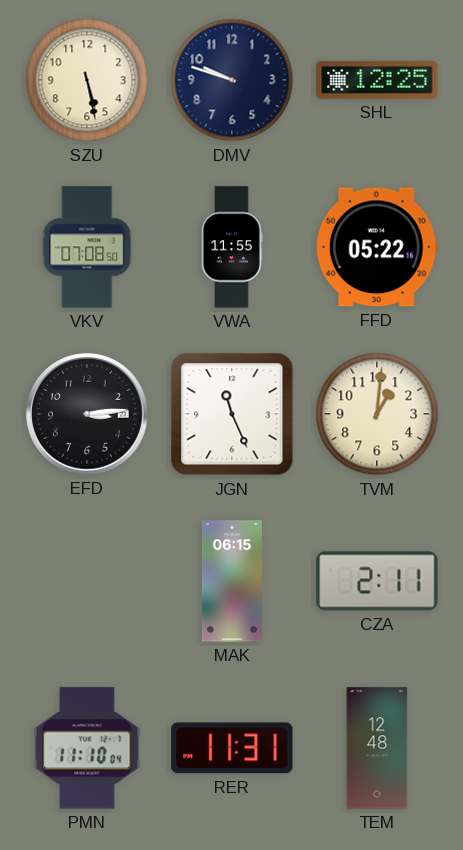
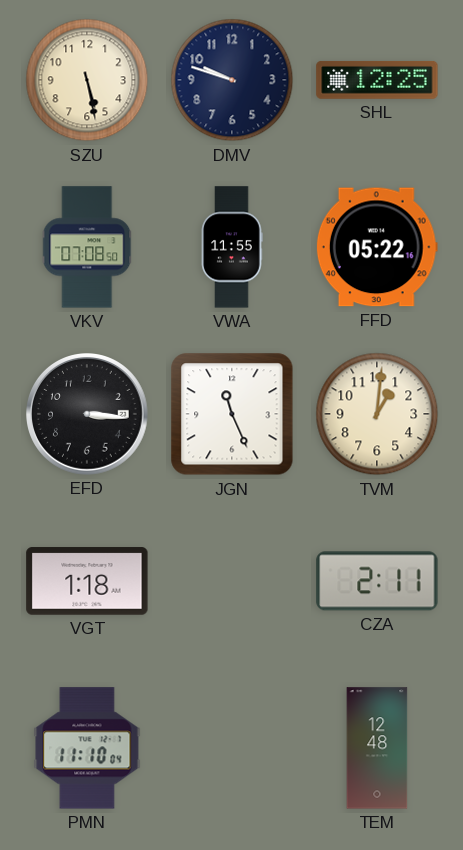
EFD: 3:14 -> 3:16 (88, 415)
VGT: none -> 1:18 (87, 581)
MAK: 06:15 -> none (232, 581)
RER: 11:31 -> none (232, 748)
